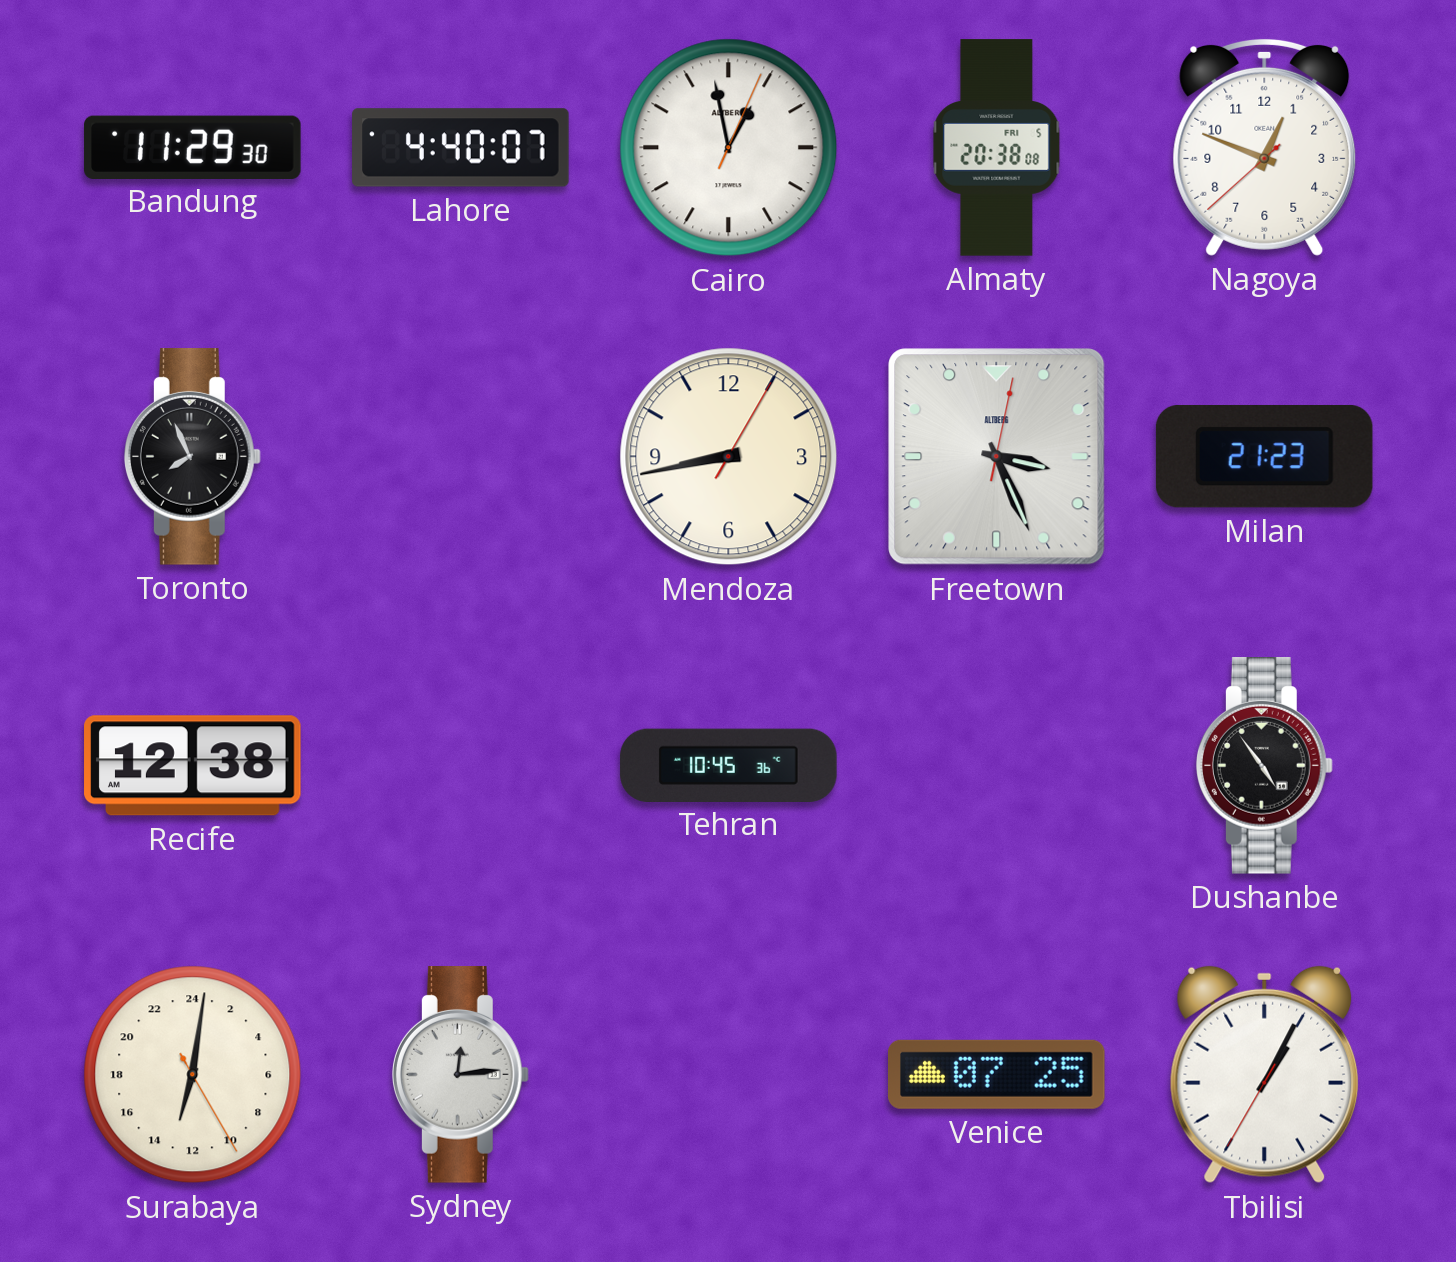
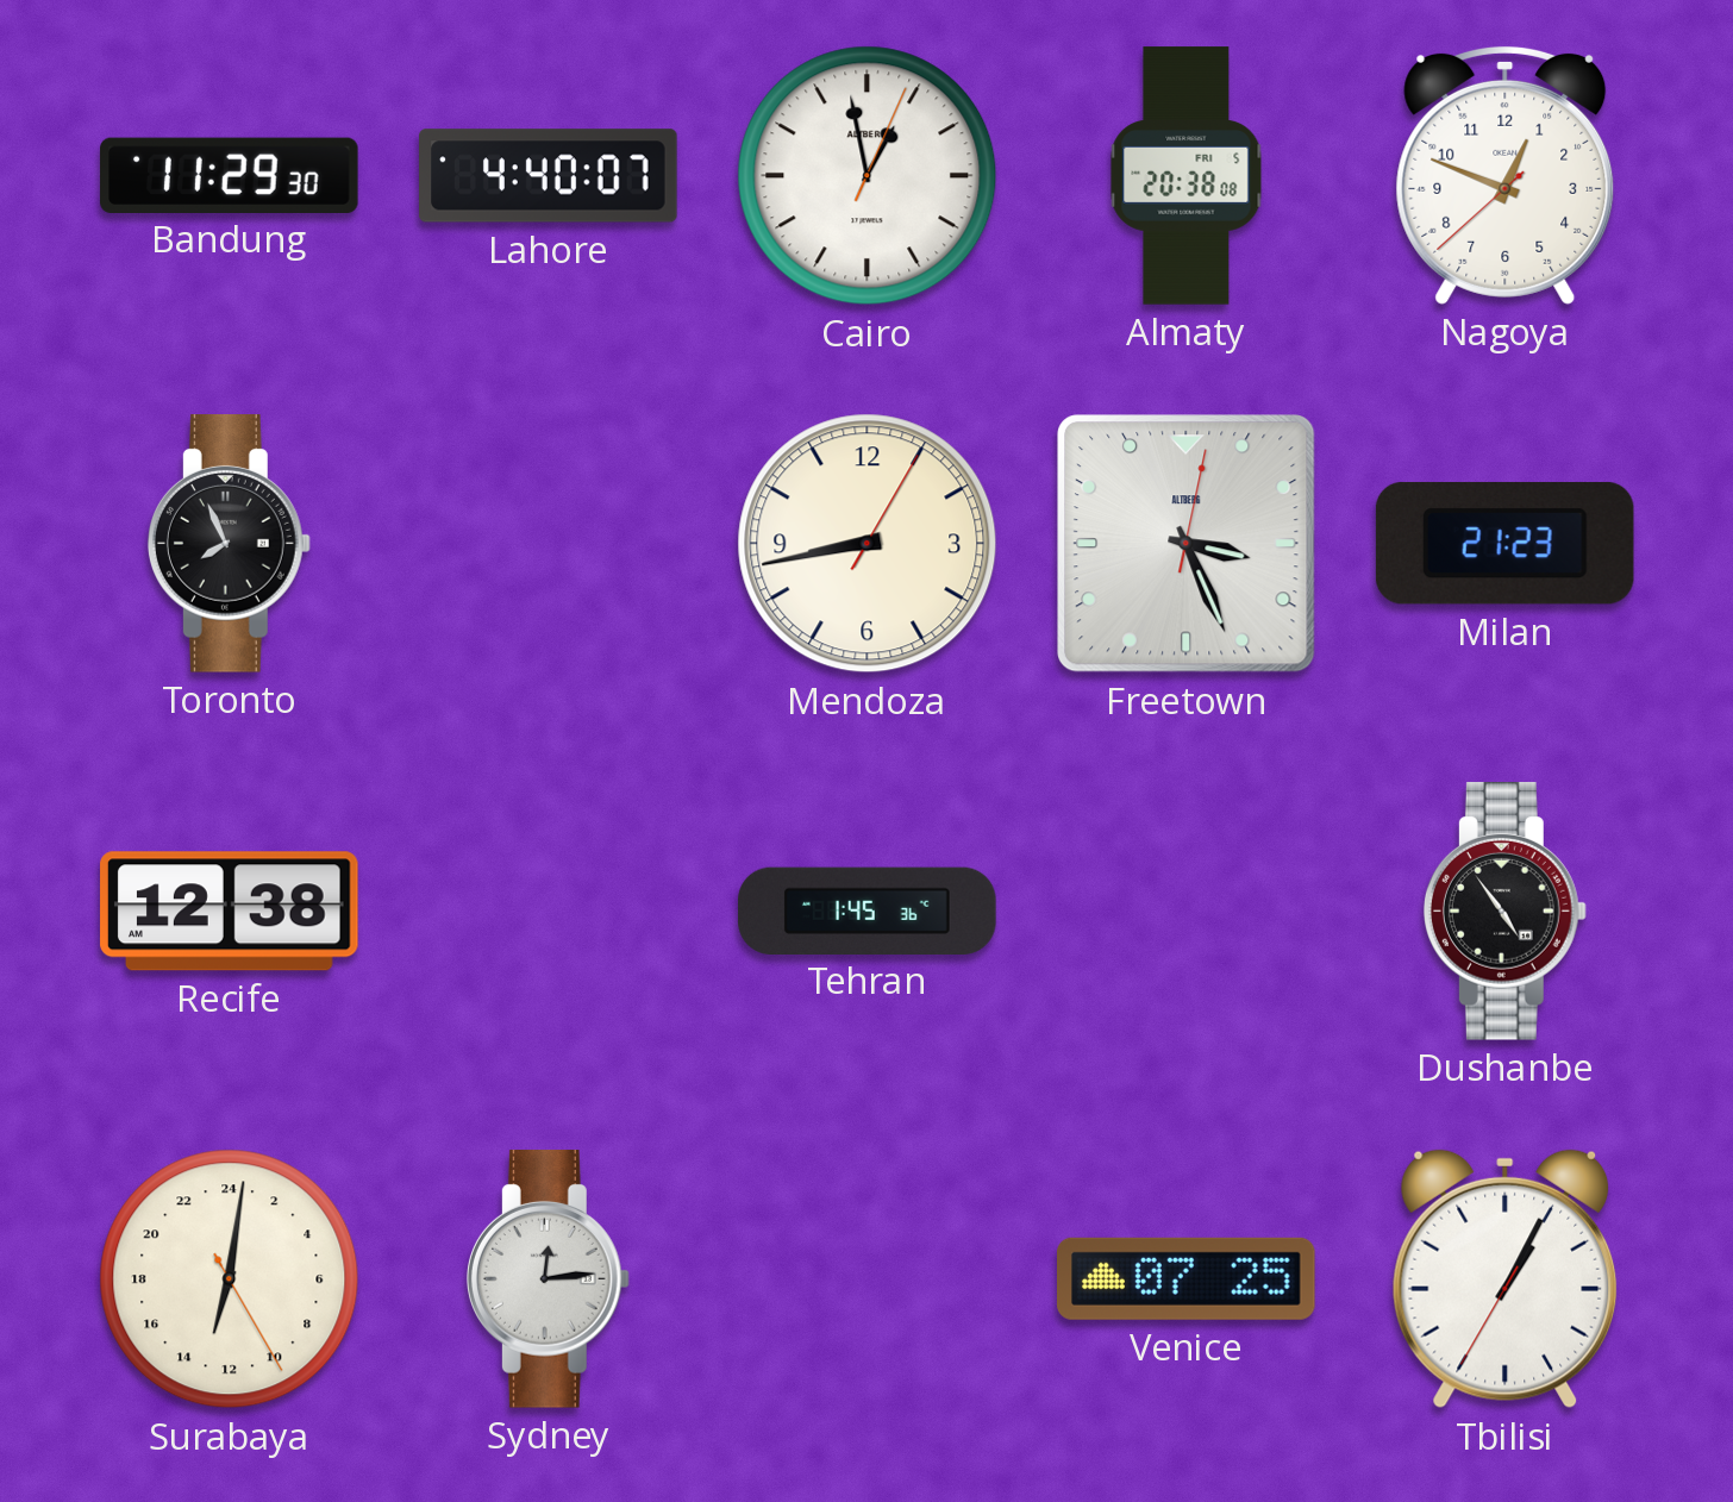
Tehran: 10:45 -> 1:45 (868, 910)
